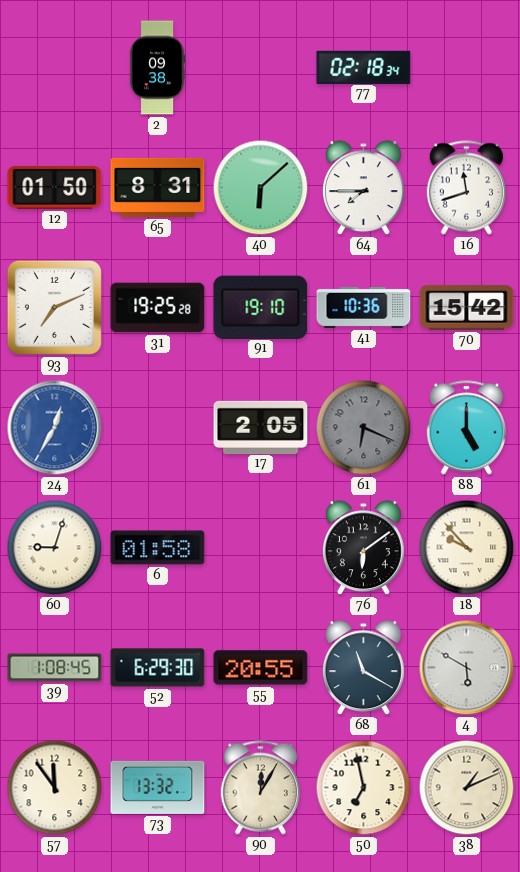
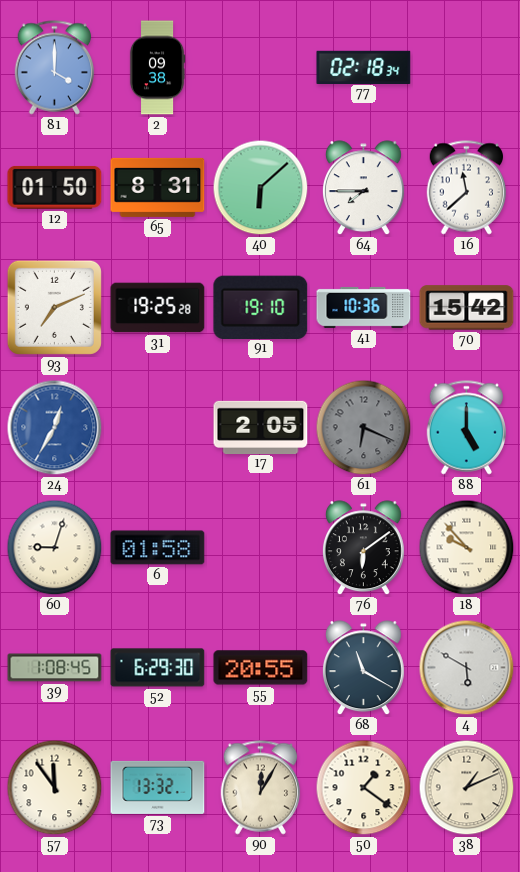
81: none -> 4:00 (55, 68)
16: 11:42 -> 11:38 (467, 188)
50: 6:58 -> 1:21 (364, 788)
